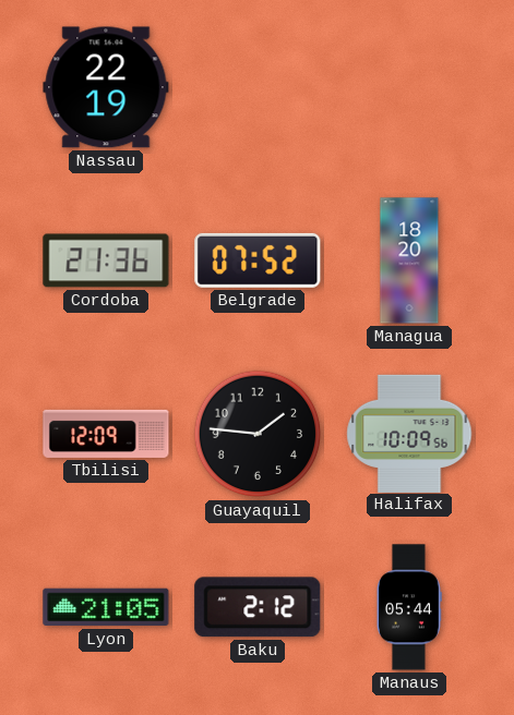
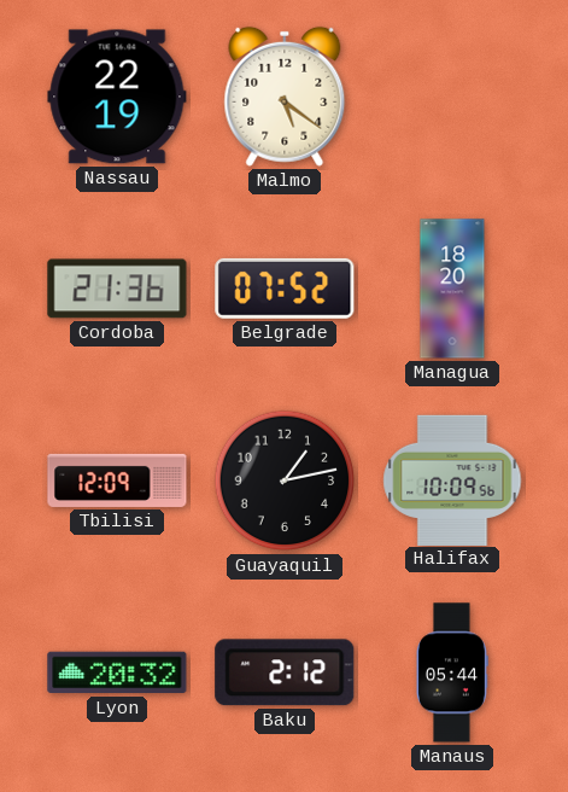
Malmo: none -> 5:21 (285, 97)
Guayaquil: 1:46 -> 1:13 (285, 481)
Lyon: 21:05 -> 20:32 (117, 672)
